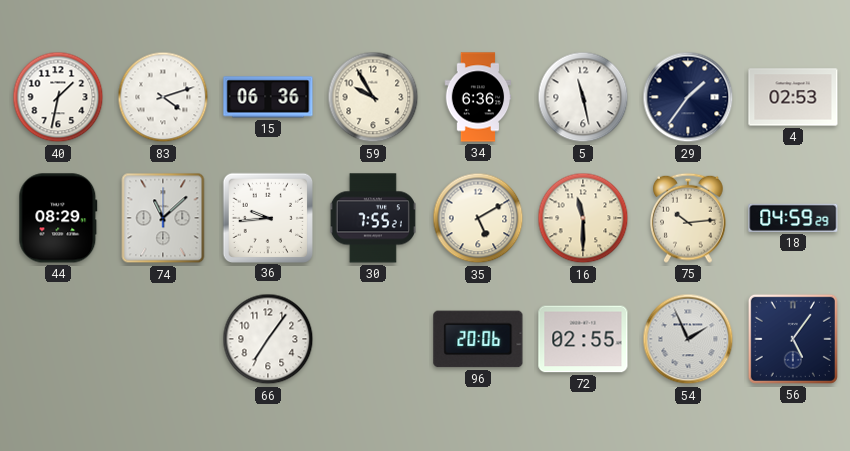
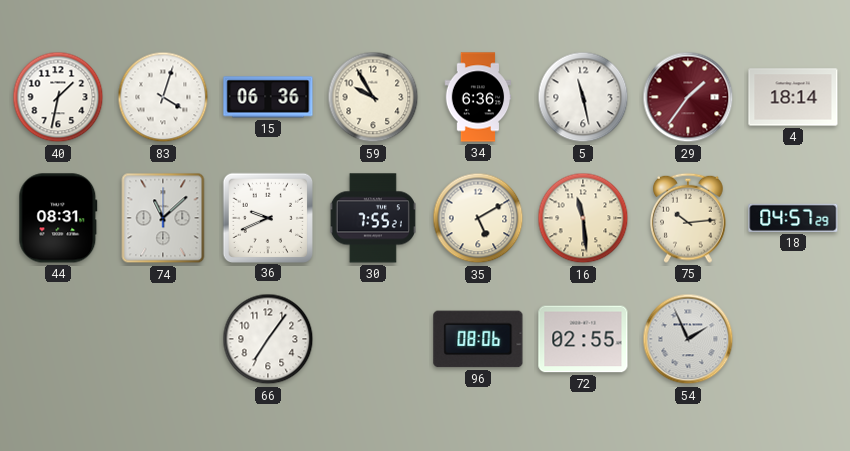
83: 4:12 -> 4:03 (163, 97)
29 dial: navy -> burgundy (688, 97)
4: 02:53 -> 18:14 (793, 97)
44: 08:29 -> 08:31 (58, 218)
36: 9:44 -> 9:41 (267, 217)
16: 11:30 -> 11:29 (583, 218)
18: 04:59 -> 04:57 (793, 218)
96: 20:06 -> 08:06 (478, 339)
56: 5:06 -> none (793, 339)
